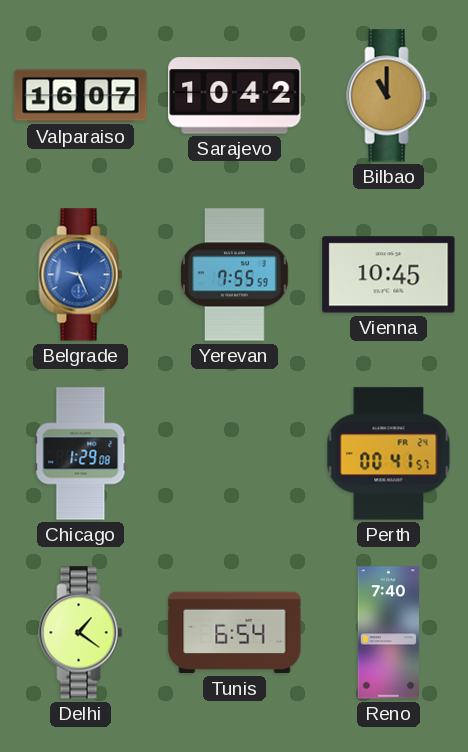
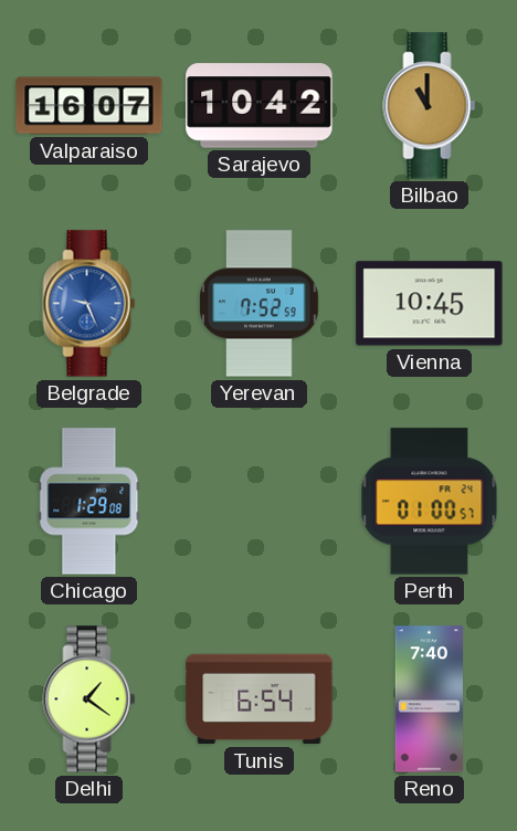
Yerevan: 7:55 -> 7:52 (260, 304)
Perth: 00:41 -> 01:00 (430, 502)
